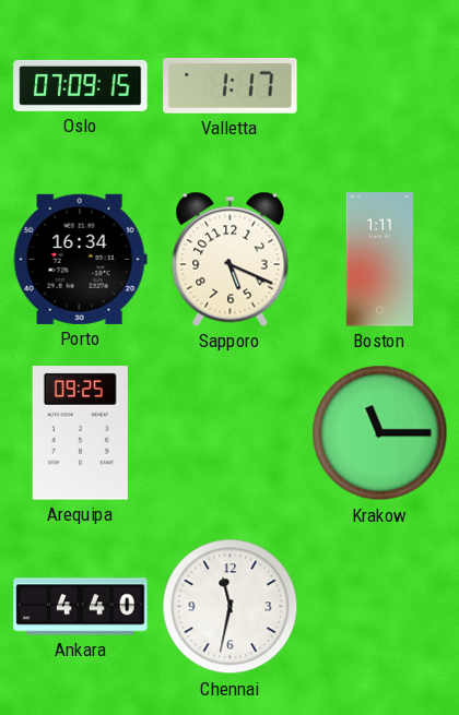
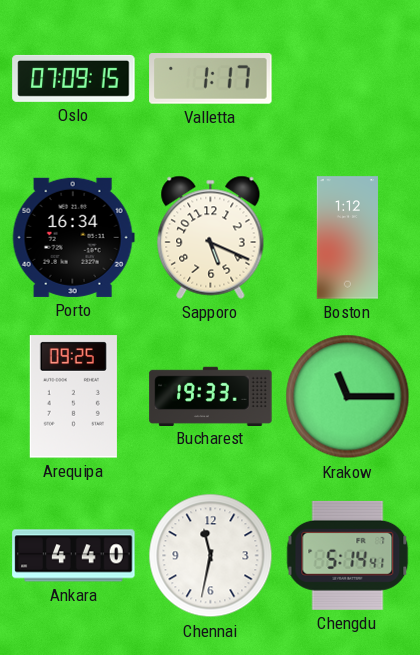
Boston: 1:11 -> 1:12 (347, 238)
Bucharest: none -> 19:33 (211, 396)
Chengdu: none -> 5:14 (348, 555)
